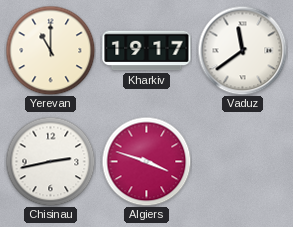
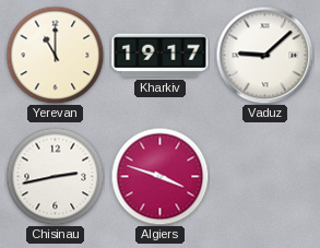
Vaduz: 11:39 -> 9:08 (264, 55)
